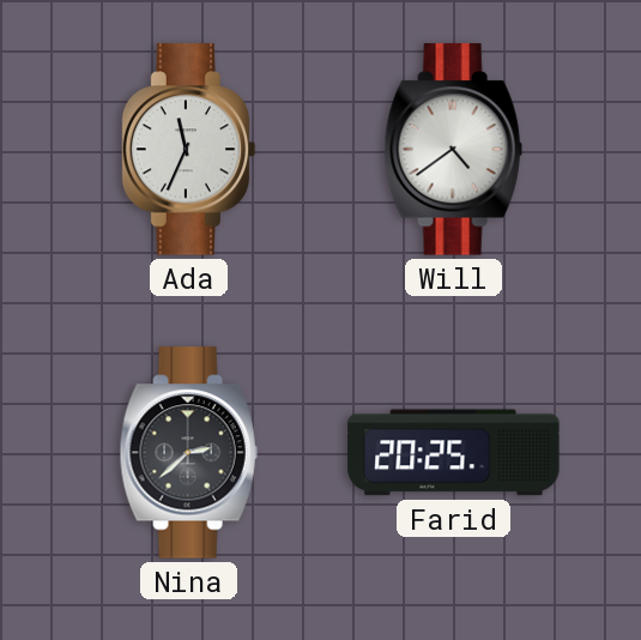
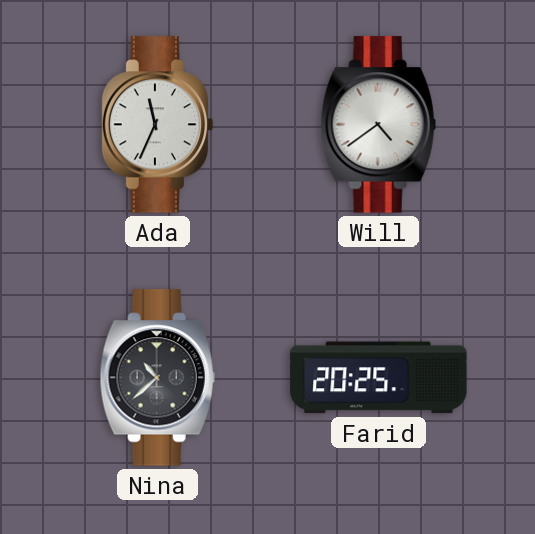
Nina: 2:38 -> 10:38 (157, 378)
